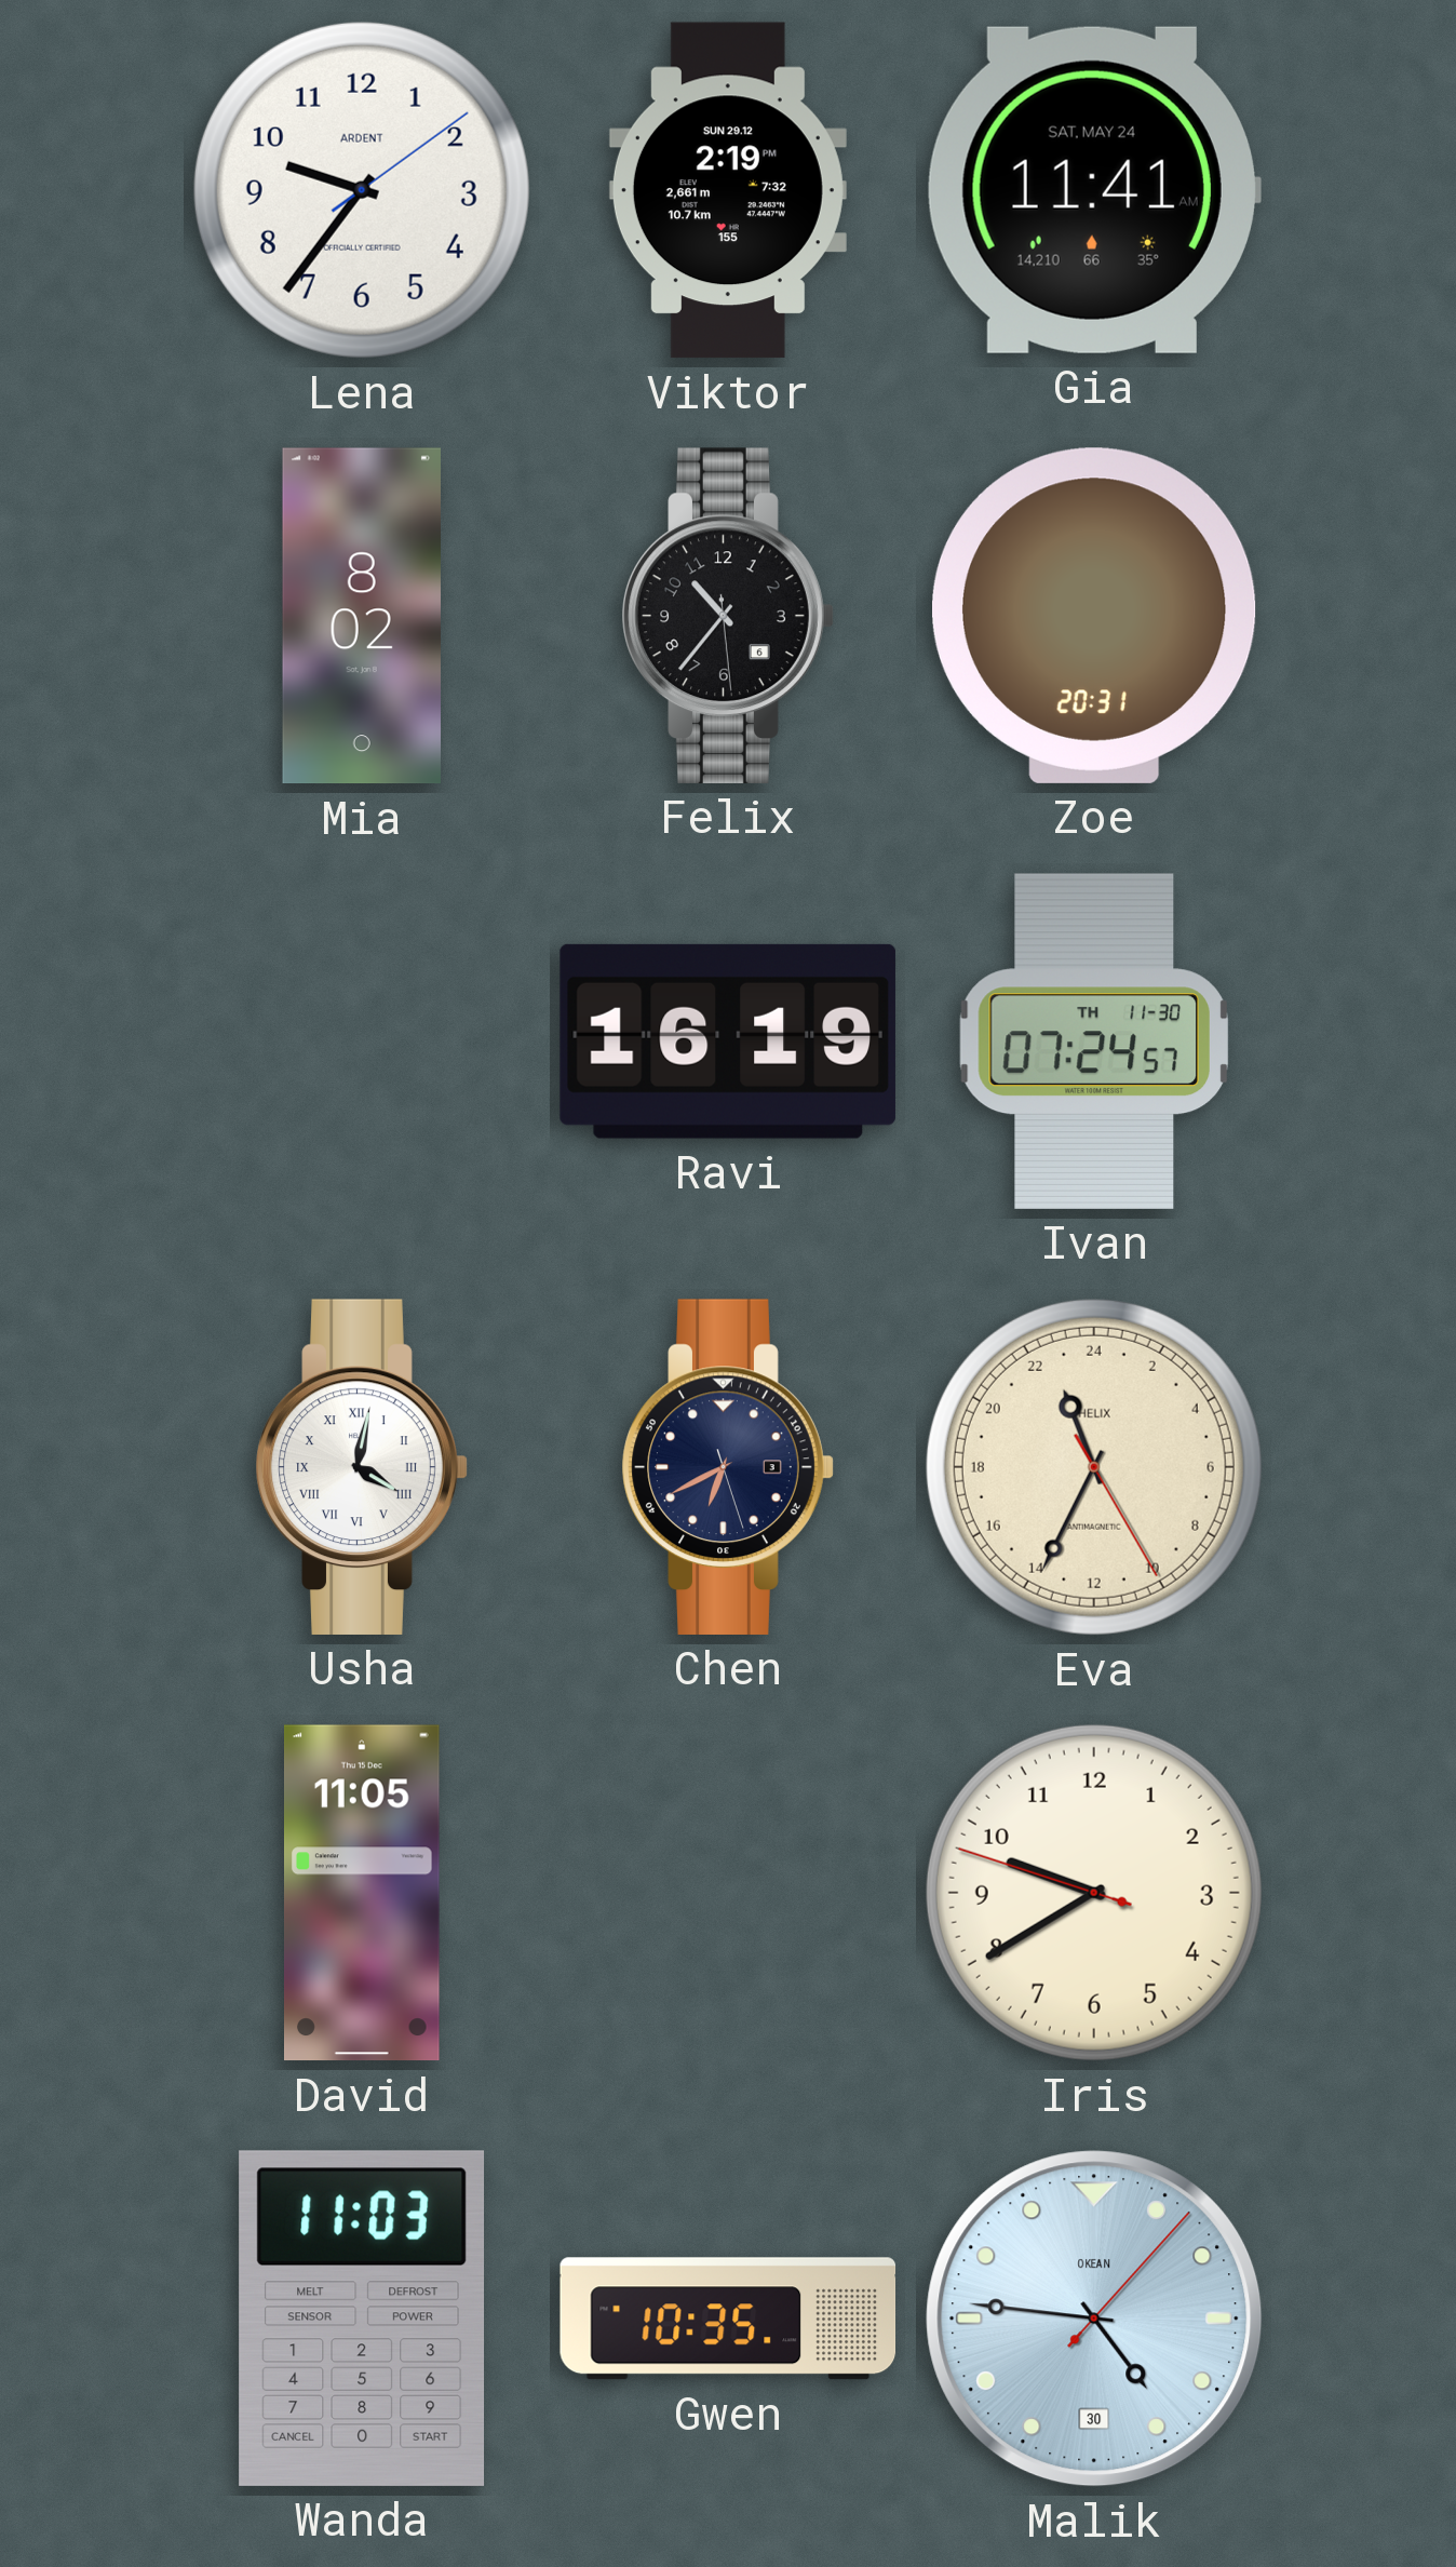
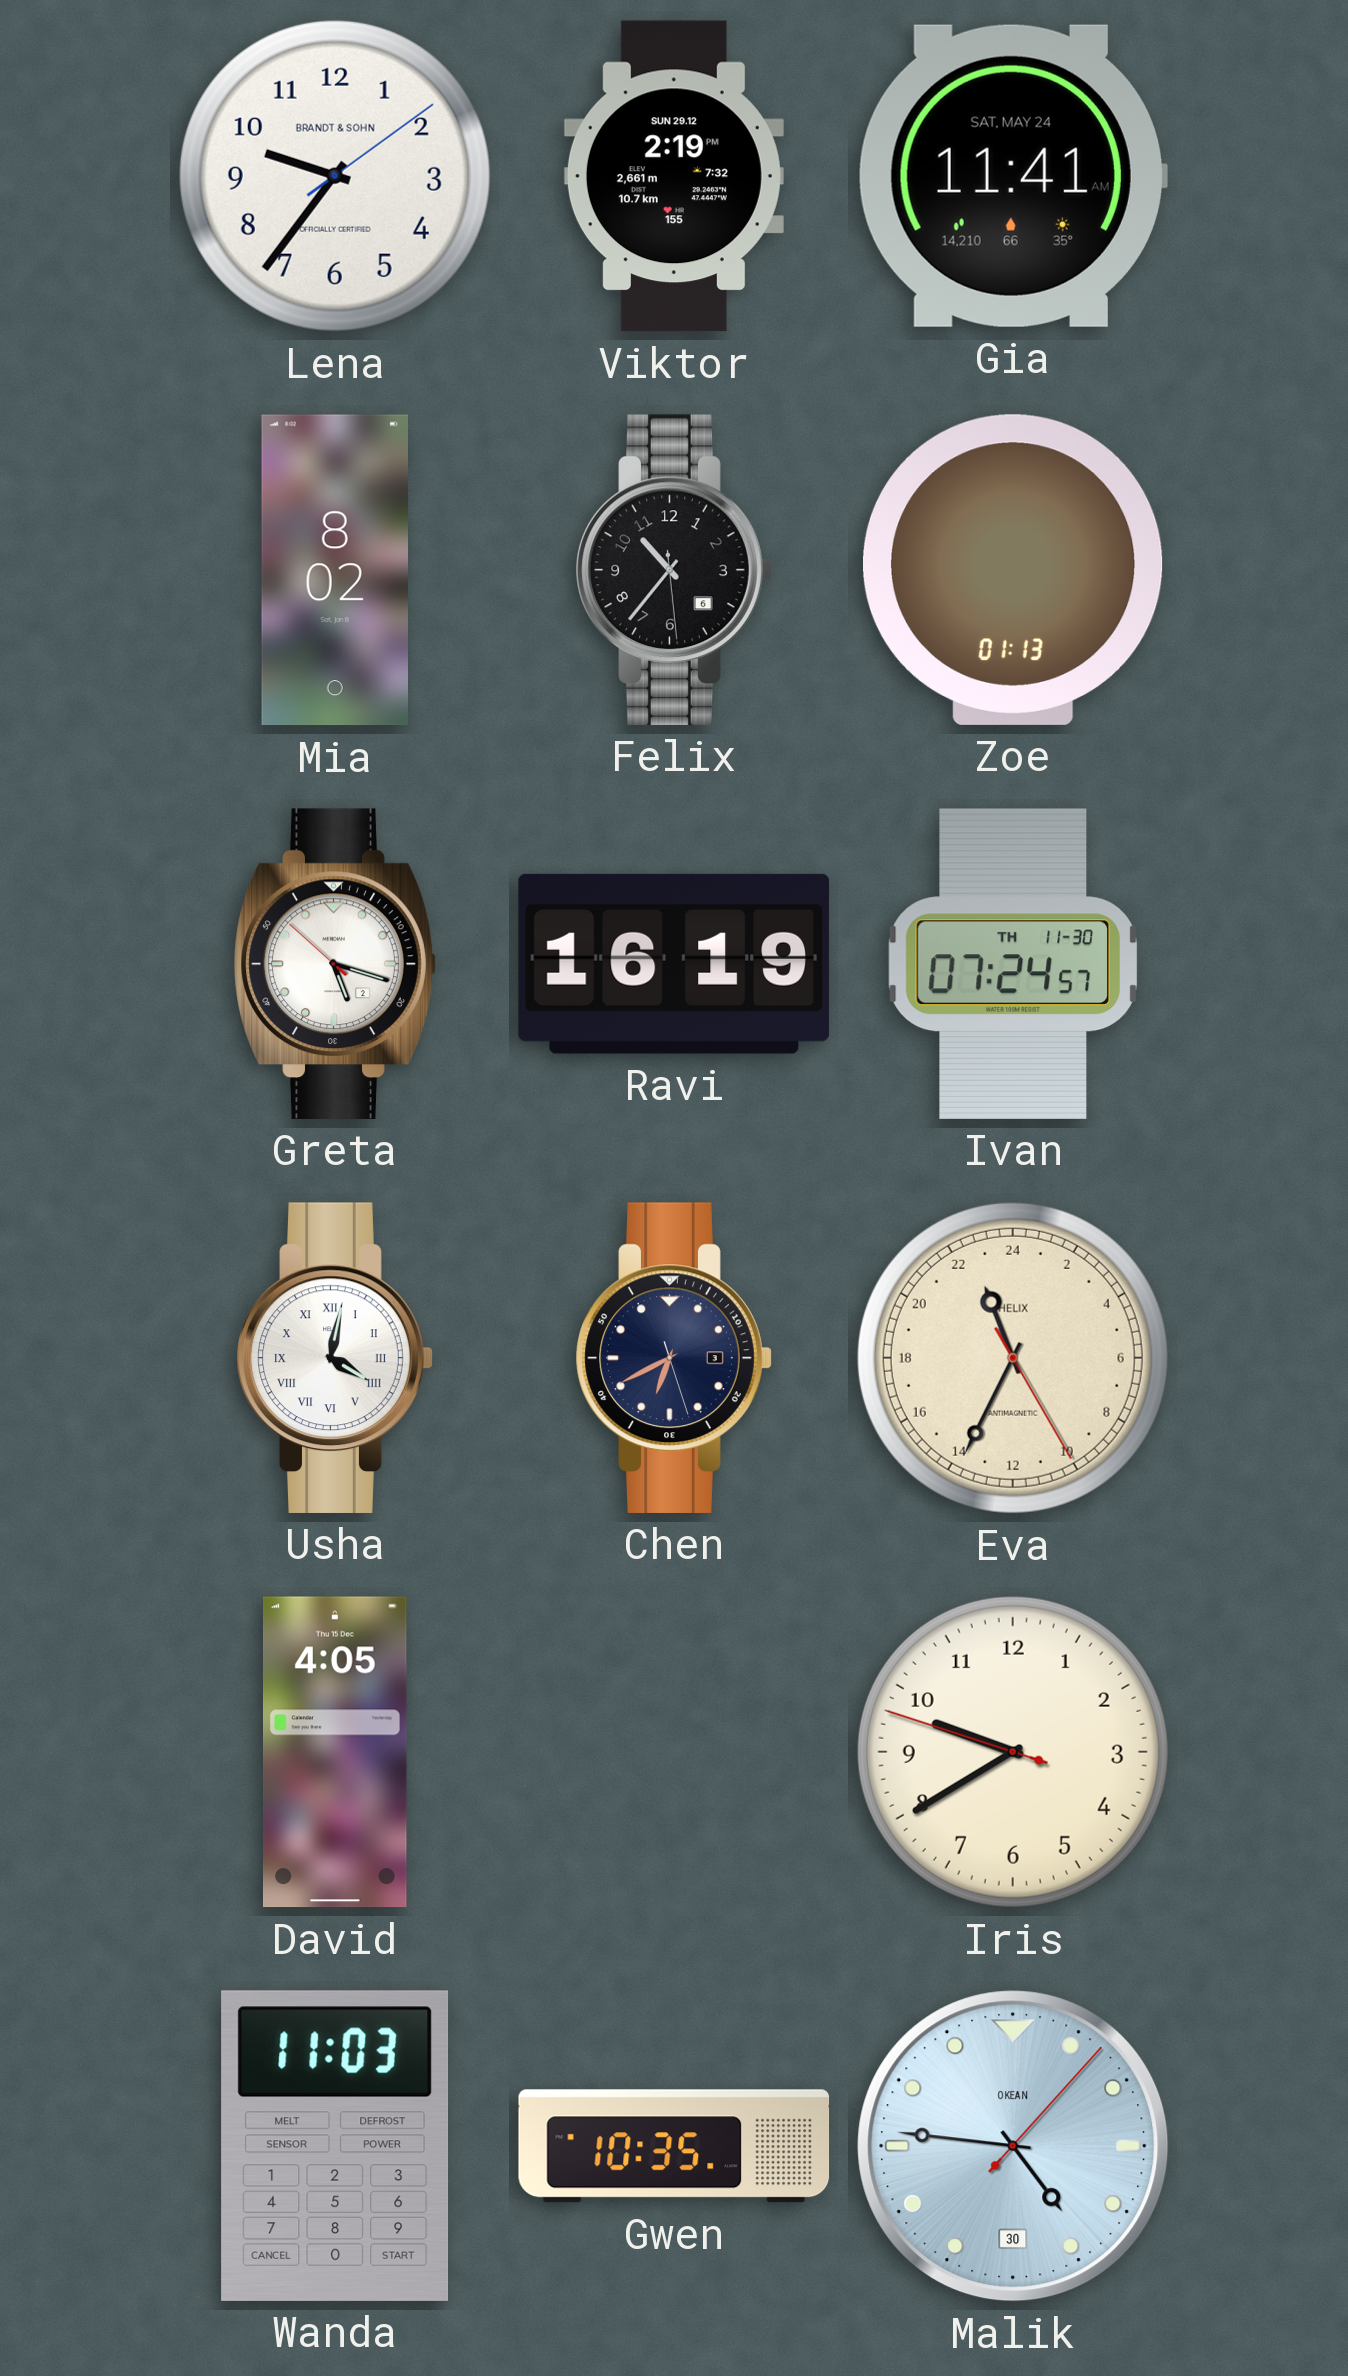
Lena brand: ARDENT -> BRANDT & SOHN (335, 176)
Zoe: 20:31 -> 01:13 (1014, 570)
Greta: none -> 5:17 (335, 964)
David: 11:05 -> 4:05 (336, 1752)
